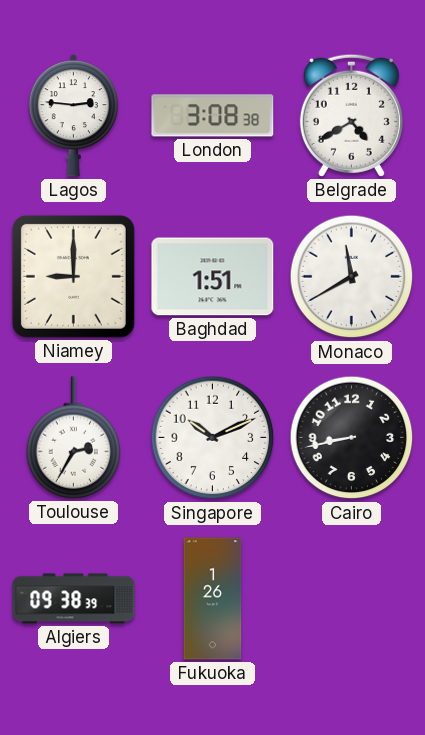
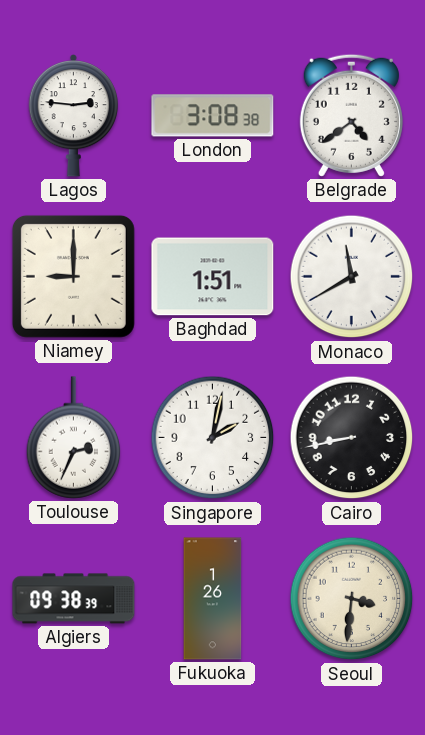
Belgrade: 4:40 -> 4:39 (351, 115)
Toulouse: 2:35 -> 2:34 (74, 438)
Singapore: 10:11 -> 2:02 (213, 438)
Seoul: none -> 3:31 (352, 599)
